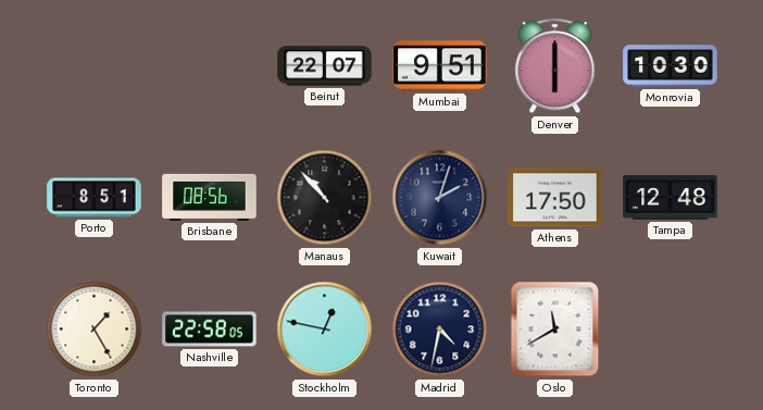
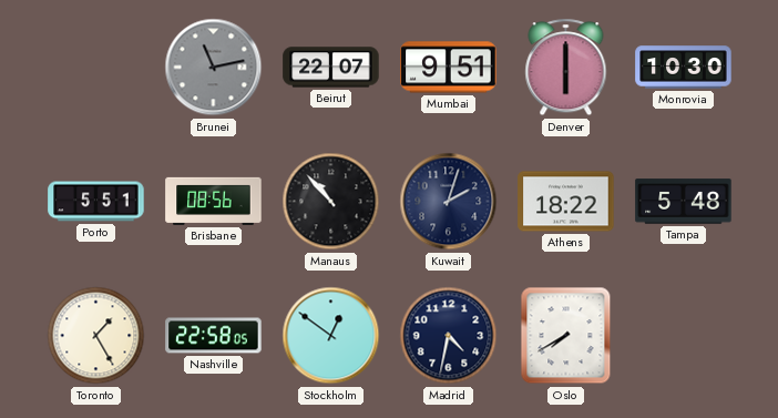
Brunei: none -> 11:13 (214, 68)
Porto: 8:51 -> 5:51 (96, 202)
Athens: 17:50 -> 18:22 (566, 202)
Tampa: 12:48 -> 5:48 (684, 202)
Stockholm: 12:47 -> 12:51 (331, 336)
Oslo: 11:40 -> 7:40 (566, 336)
